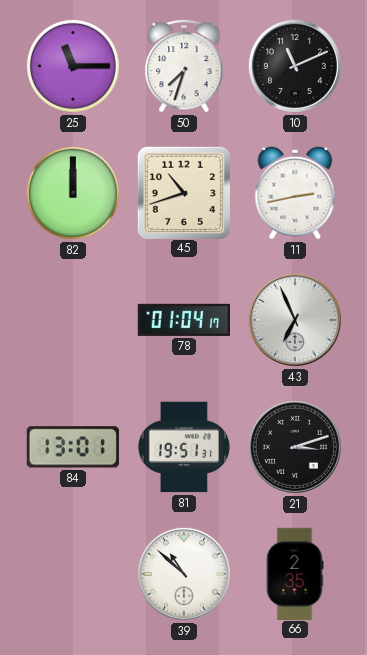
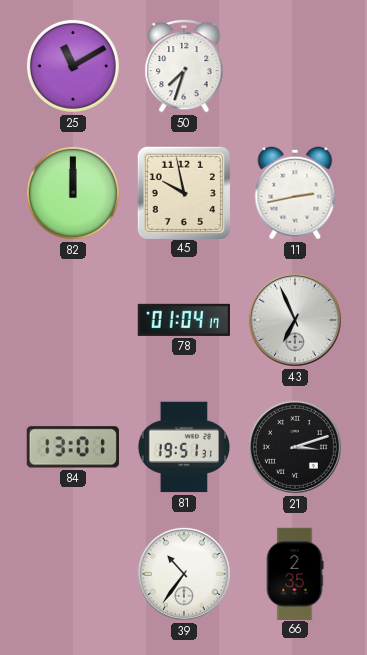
25: 11:15 -> 11:10 (73, 66)
10: 11:11 -> none (295, 66)
45: 10:42 -> 9:58 (183, 192)
39: 10:52 -> 10:36 (184, 574)
